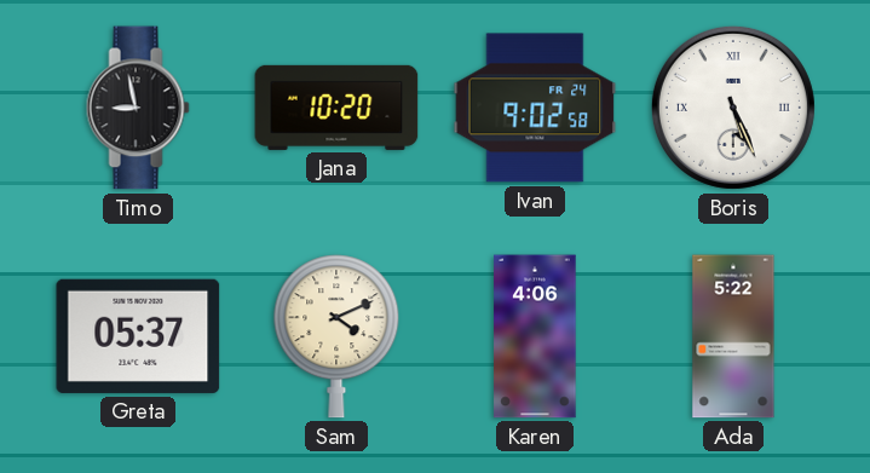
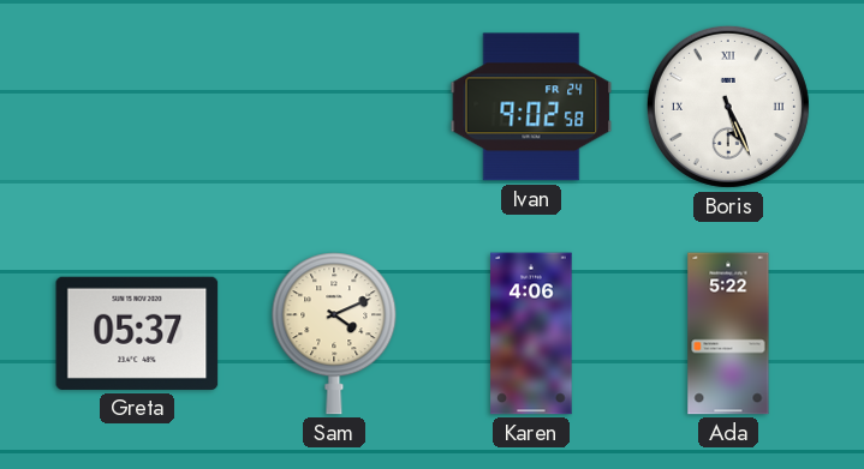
Timo: 8:58 -> none (138, 108)
Jana: 10:20 -> none (336, 108)
